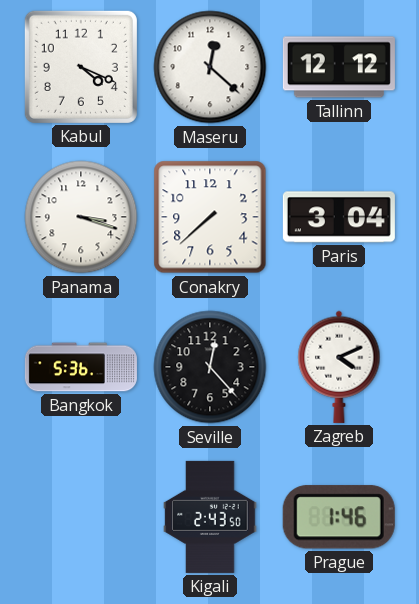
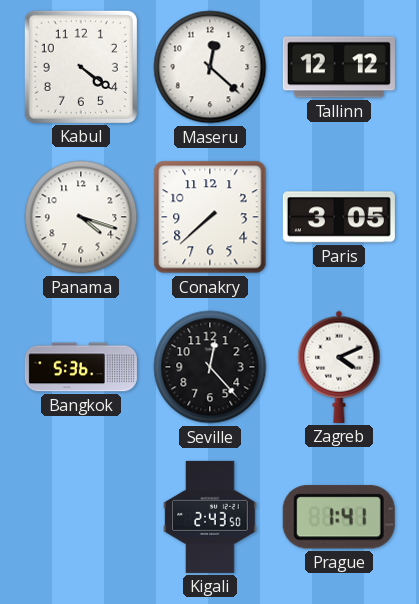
Kabul: 4:19 -> 4:21 (81, 67)
Panama: 3:18 -> 4:18 (81, 217)
Paris: 3:04 -> 3:05 (339, 217)
Prague: 1:46 -> 1:41 (339, 517)
